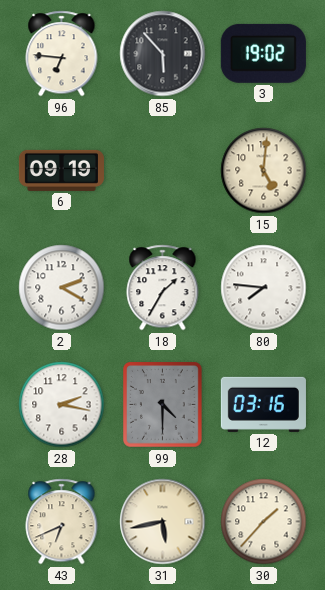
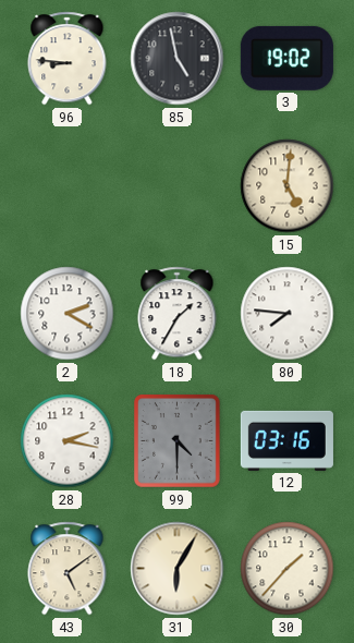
96: 6:46 -> 8:46 (68, 59)
85: 5:53 -> 4:58 (178, 59)
6: 09:19 -> none (61, 170)
43: 6:41 -> 5:09 (68, 569)
31: 5:43 -> 6:05 (178, 569)
